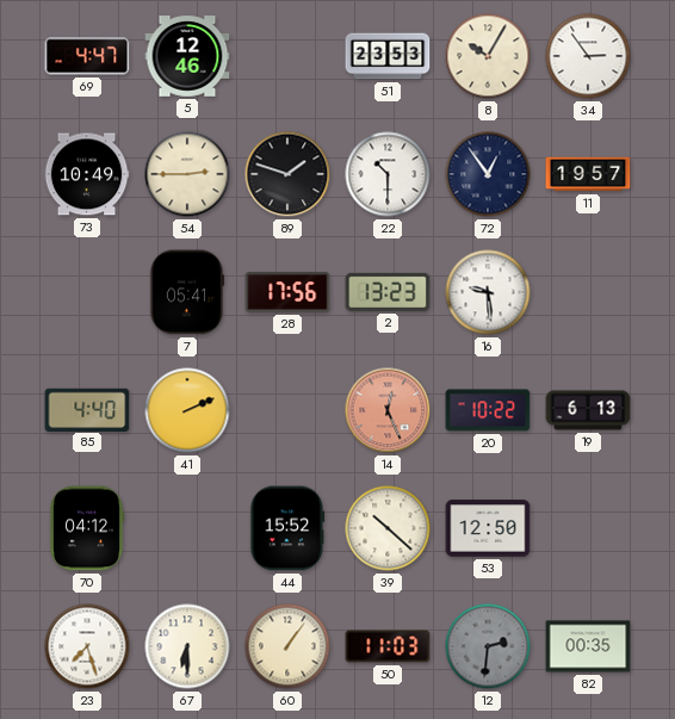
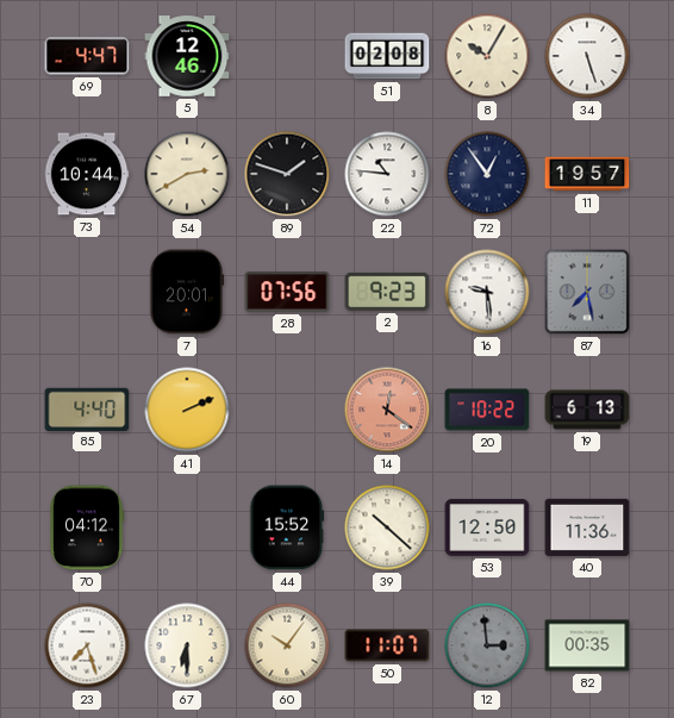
51: 23:53 -> 02:08 (387, 56)
34: 2:54 -> 5:27 (587, 56)
73: 10:49 -> 10:44 (87, 174)
54: 2:45 -> 2:40 (187, 174)
22: 10:30 -> 10:46 (387, 174)
7: 05:41 -> 20:01 (186, 292)
28: 17:56 -> 07:56 (287, 292)
2: 13:23 -> 9:23 (387, 292)
87: none -> 7:28 (587, 292)
14: 12:26 -> 12:21 (387, 410)
40: none -> 11:36 (587, 527)
60: 1:06 -> 10:06 (287, 645)
50: 11:03 -> 11:07 (387, 645)
12: 2:31 -> 2:59 (487, 645)
